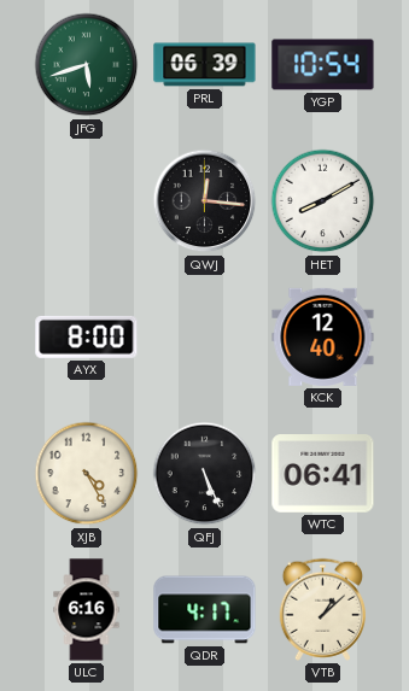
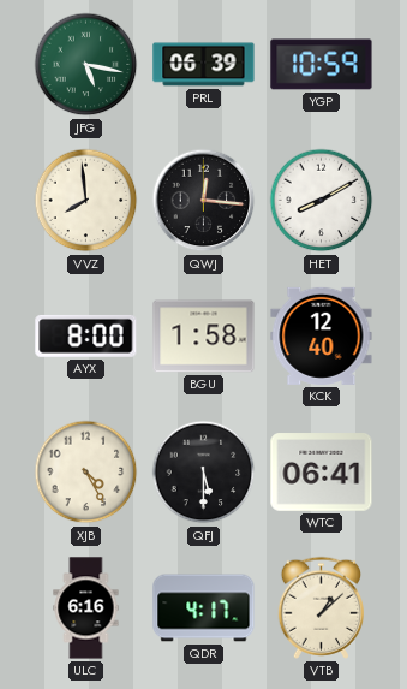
JFG: 5:42 -> 5:17 (86, 65)
YGP: 10:54 -> 10:59 (322, 65)
VVZ: none -> 7:59 (86, 201)
BGU: none -> 1:58 (204, 337)
QFJ: 5:26 -> 5:30 (204, 473)
